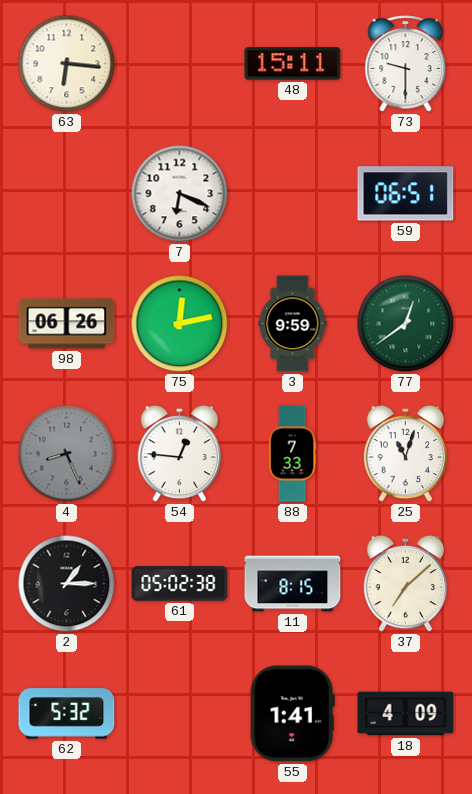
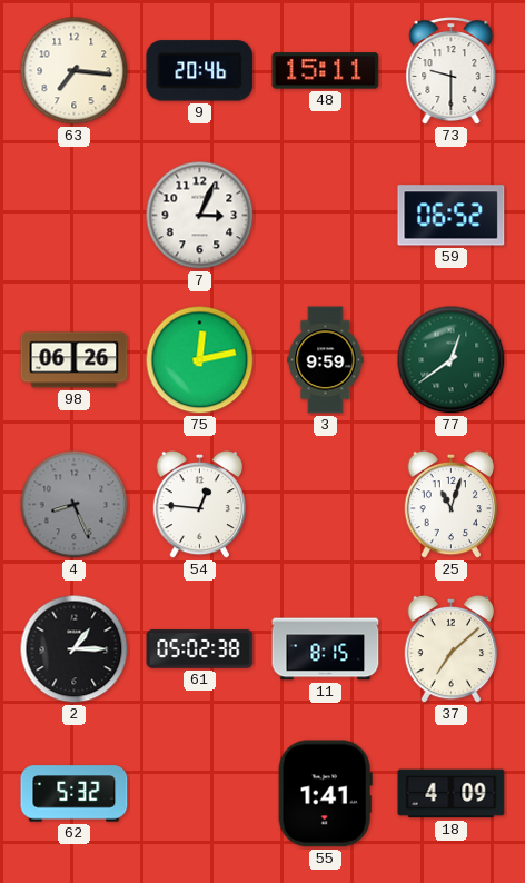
63: 6:16 -> 7:16 (75, 71)
9: none -> 20:46 (200, 71)
7: 6:19 -> 3:04 (200, 216)
59: 06:51 -> 06:52 (452, 216)
88: 7:33 -> none (292, 454)
